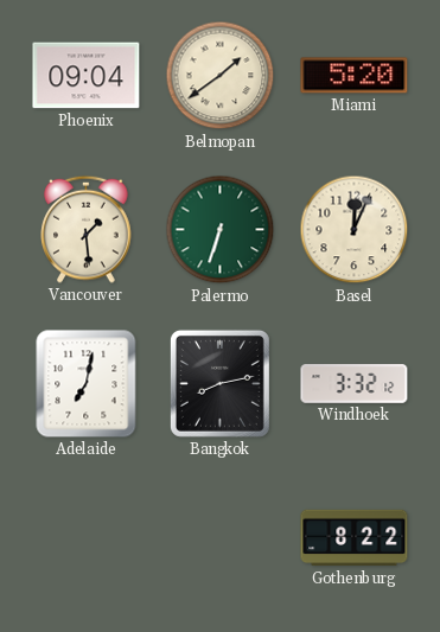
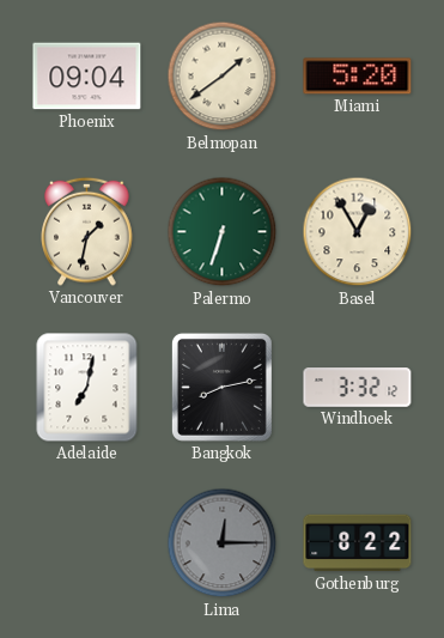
Vancouver: 1:29 -> 1:32 (87, 231)
Basel: 12:04 -> 12:55 (358, 232)
Lima: none -> 12:15 (223, 543)
